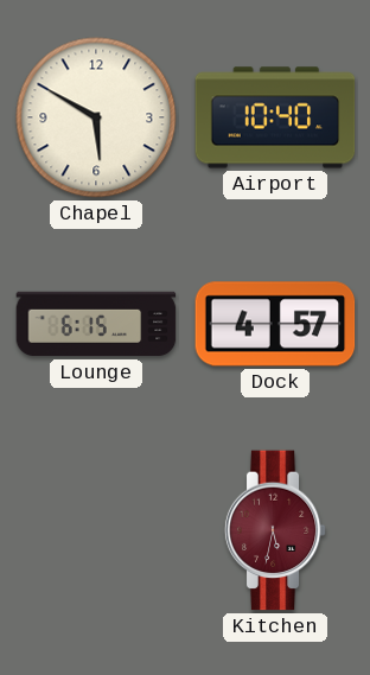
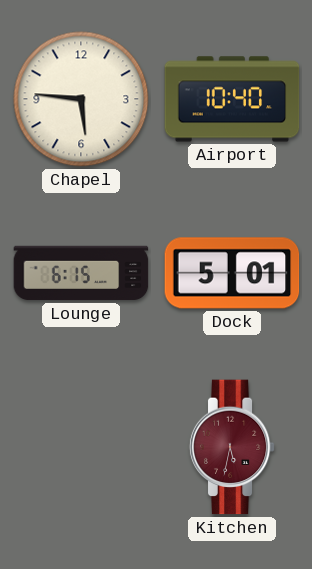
Chapel: 5:50 -> 5:46 (81, 99)
Dock: 4:57 -> 5:01 (232, 273)
